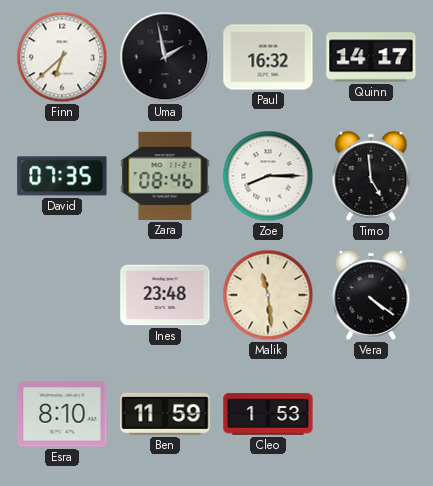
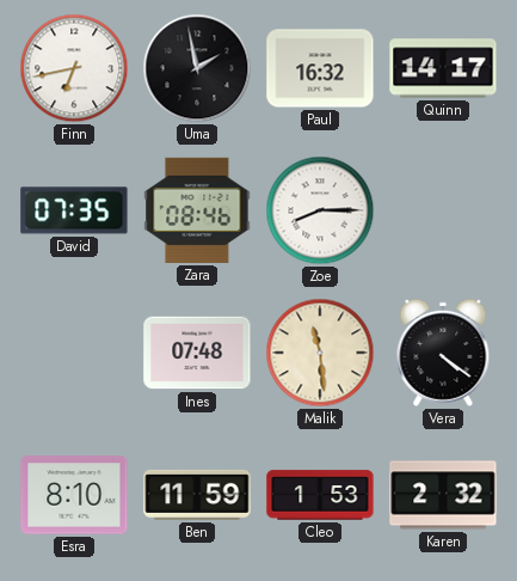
Finn: 6:38 -> 6:43 (74, 68)
Timo: 4:59 -> none (371, 176)
Ines: 23:48 -> 07:48 (197, 353)
Karen: none -> 2:32 (443, 495)
